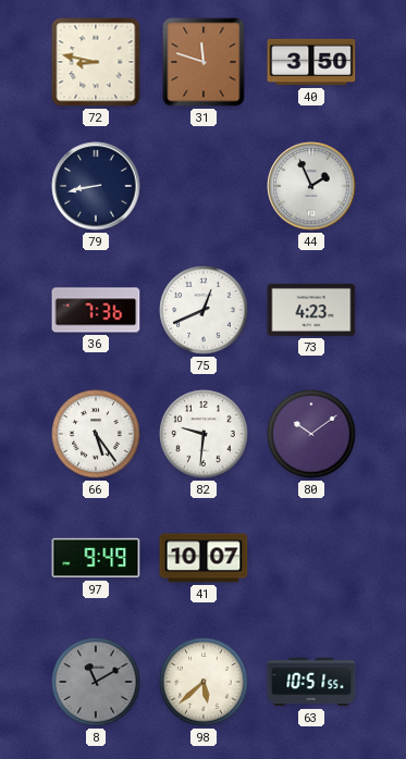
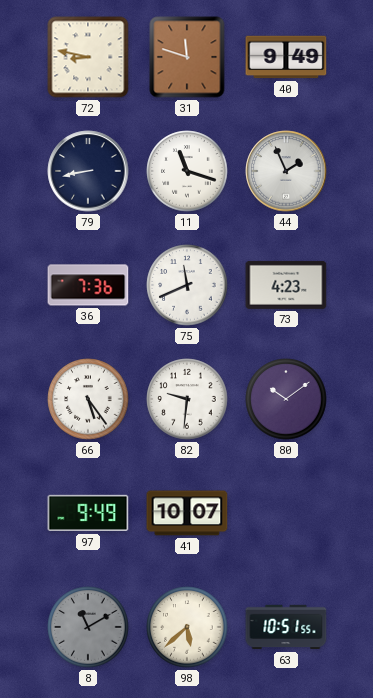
40: 3:50 -> 9:49 (286, 57)
11: none -> 11:18 (187, 171)
75: 12:41 -> 11:41 (187, 285)
